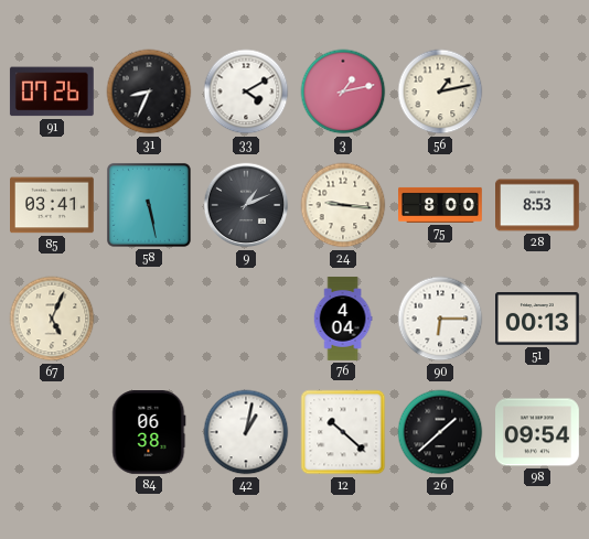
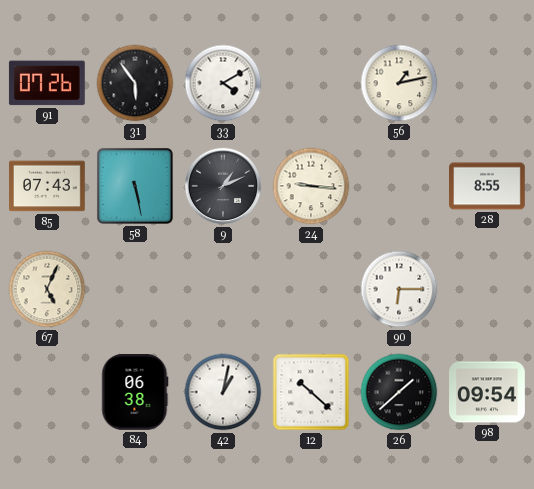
31: 8:34 -> 5:54 (135, 83)
3: 1:13 -> none (343, 91)
85: 03:41 -> 07:43 (48, 186)
75: 8:00 -> none (440, 205)
28: 8:53 -> 8:55 (488, 186)
76: 4:04 -> none (343, 319)
51: 00:13 -> none (538, 319)
